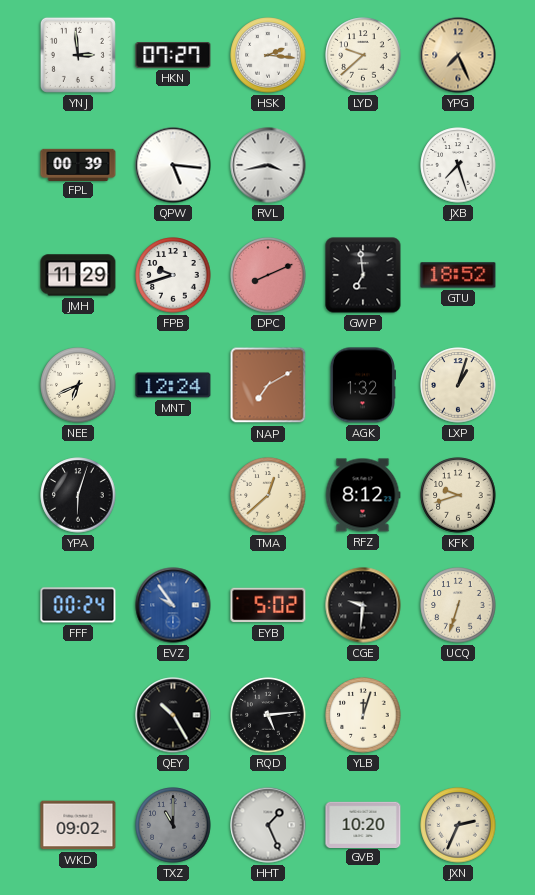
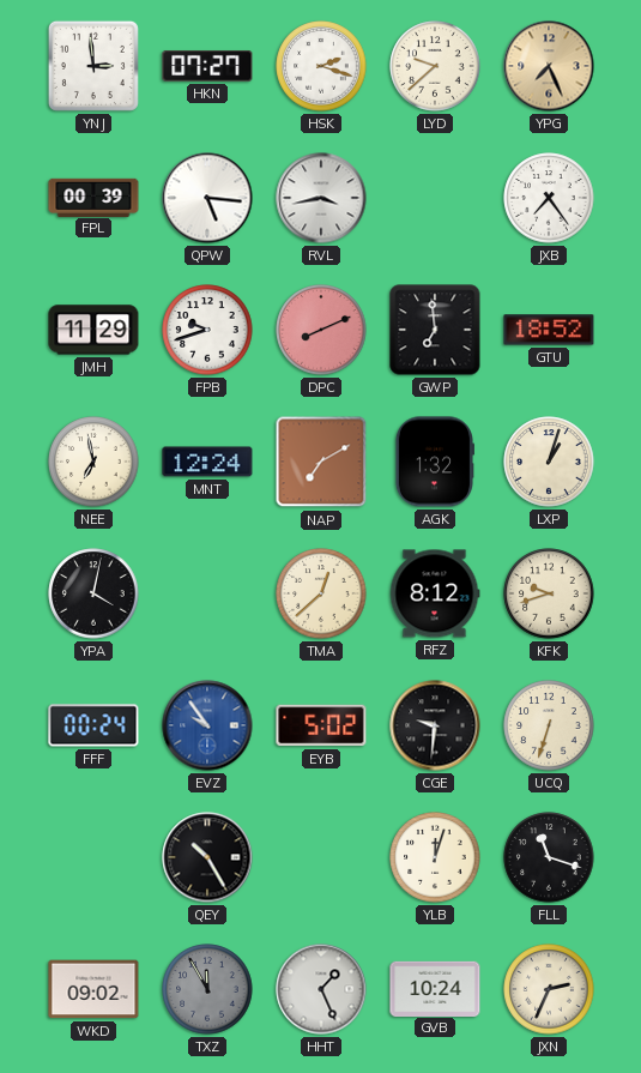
HSK: 2:16 -> 2:18 (321, 66)
JXB: 7:27 -> 7:24 (549, 198)
NEE: 6:41 -> 6:58 (93, 462)
YPA: 6:03 -> 4:02 (93, 593)
RQD: 5:14 -> none (268, 715)
FLL: none -> 11:18 (549, 857)
TXZ: 11:00 -> 11:55 (207, 989)
GVB: 10:20 -> 10:24 (435, 988)
